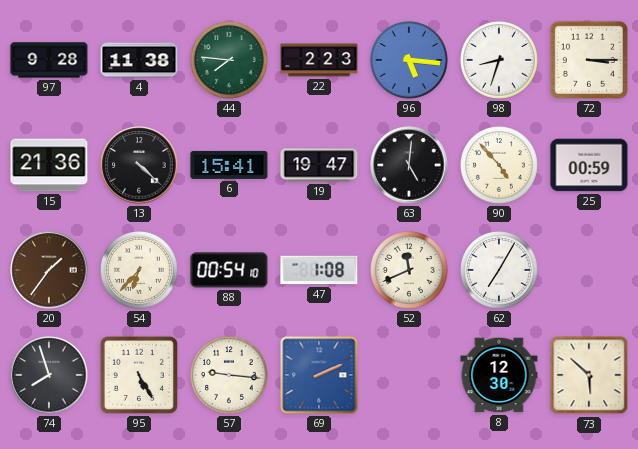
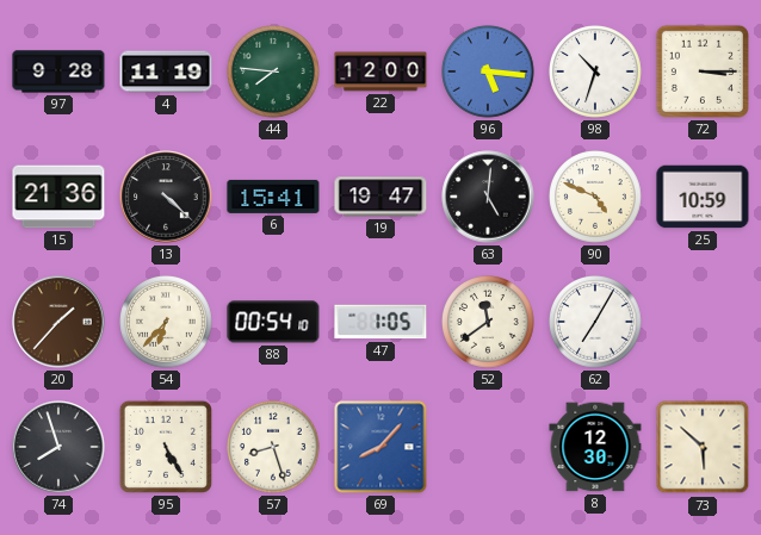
4: 11:38 -> 11:19 (166, 71)
22: 2:23 -> 12:00 (380, 71)
98: 8:33 -> 10:33 (596, 73)
90: 4:53 -> 4:49 (596, 198)
25: 00:59 -> 10:59 (703, 197)
20: 1:36 -> 1:37 (58, 322)
47: 1:08 -> 1:05 (380, 322)
52: 11:41 -> 11:39 (489, 323)
57: 9:16 -> 8:27 (274, 448)
69: 2:11 -> 8:07 (380, 447)
